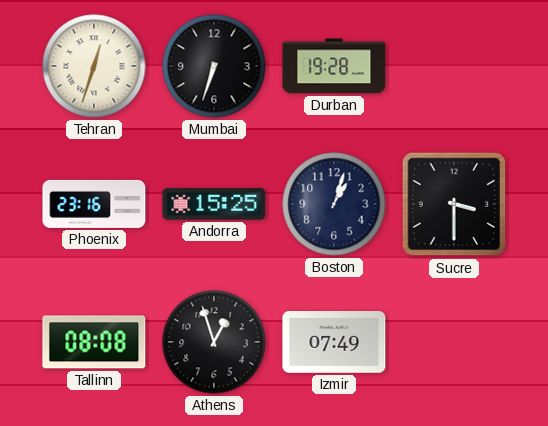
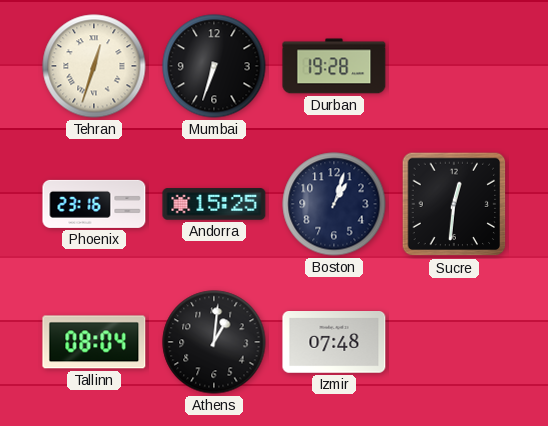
Sucre: 3:30 -> 12:31 (454, 204)
Tallinn: 08:08 -> 08:04 (94, 342)
Athens: 12:57 -> 1:01 (214, 342)
Izmir: 07:49 -> 07:48 (334, 342)
